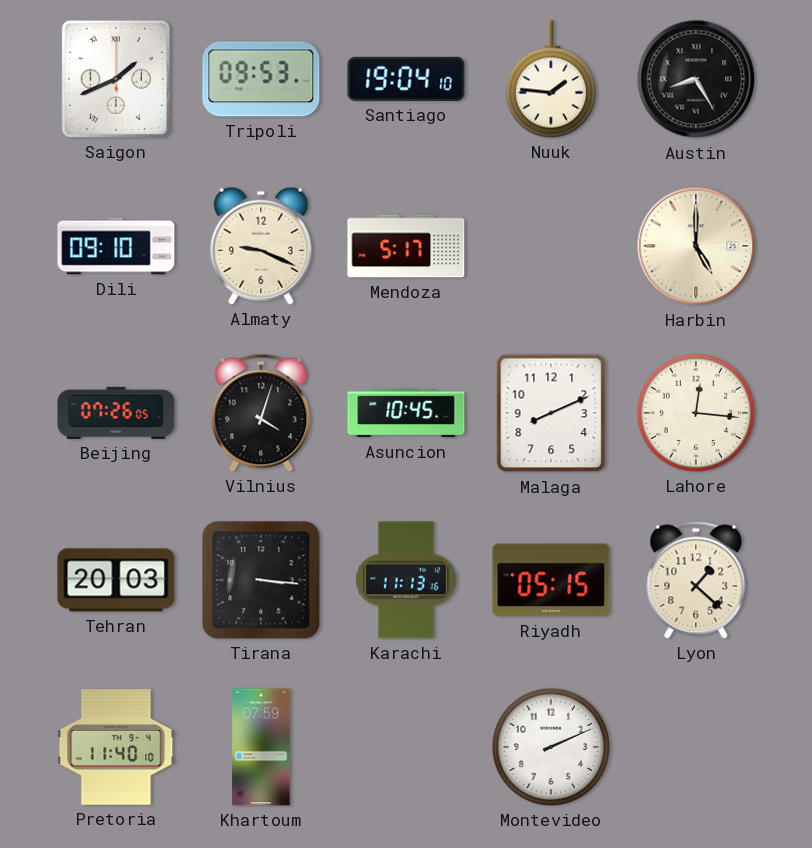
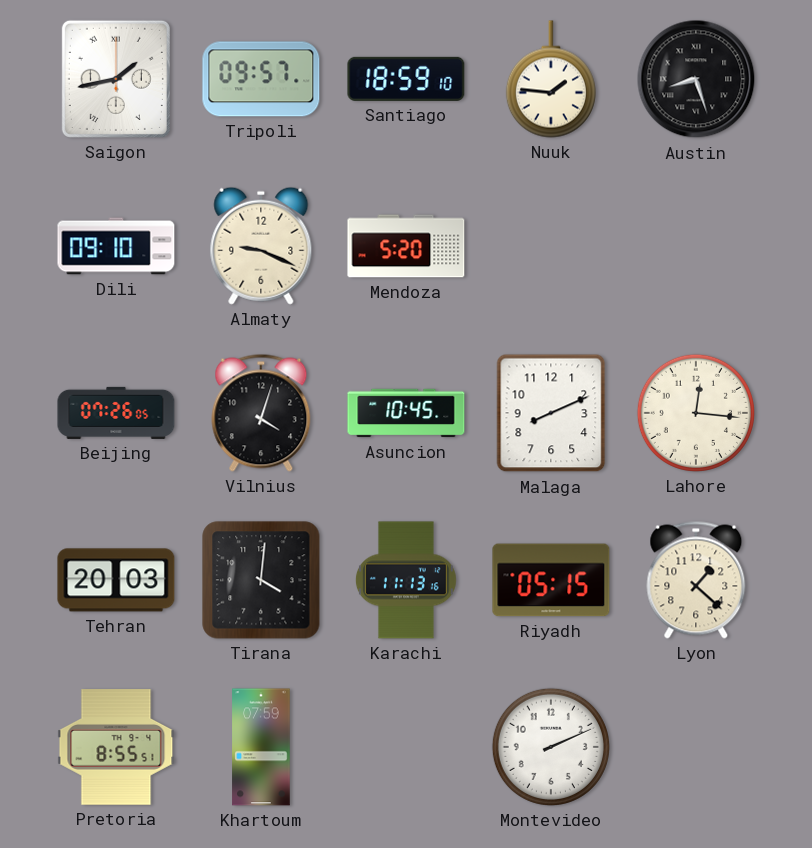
Saigon: 1:41 -> 1:43 (116, 79)
Tripoli: 09:53 -> 09:57 (261, 79)
Santiago: 19:04 -> 18:59 (406, 79)
Austin: 8:25 -> 8:27 (696, 79)
Mendoza: 5:17 -> 5:20 (406, 246)
Harbin: 5:00 -> none (696, 246)
Tirana: 3:16 -> 4:01 (261, 580)
Pretoria: 11:40 -> 8:55 (116, 747)
